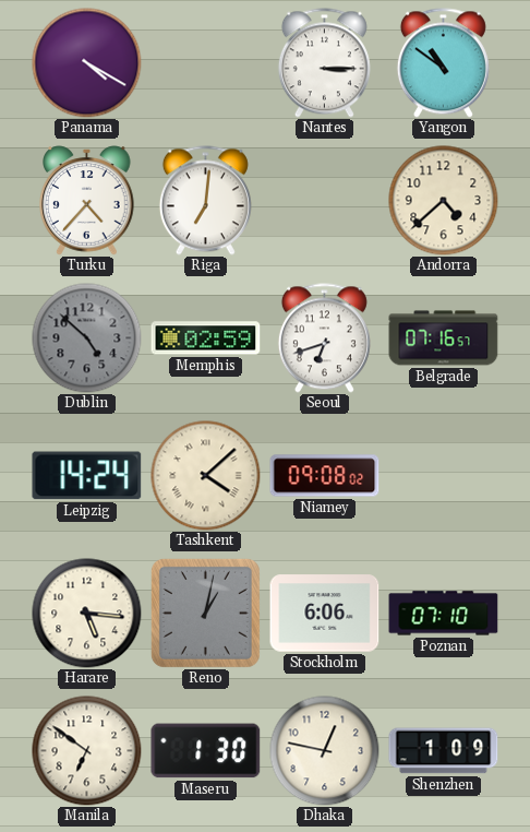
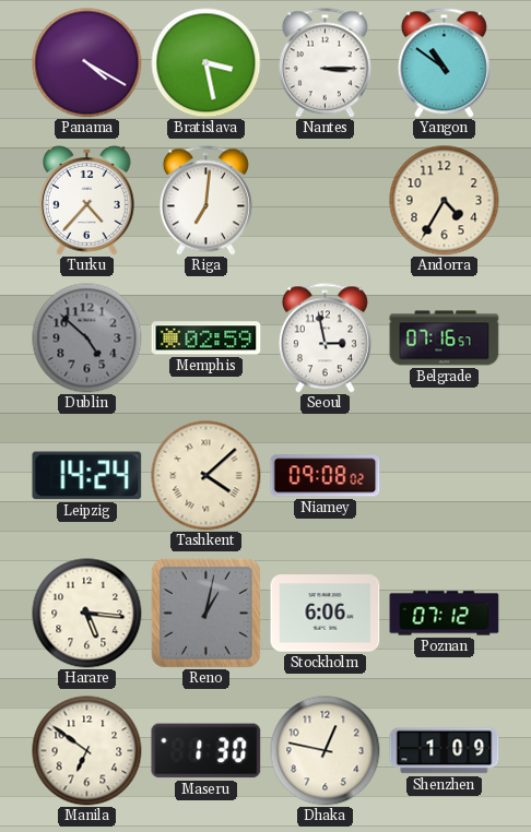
Bratislava: none -> 3:28 (206, 63)
Andorra: 4:38 -> 4:35 (445, 201)
Seoul: 6:42 -> 2:58 (324, 338)
Poznan: 07:10 -> 07:12 (445, 614)
